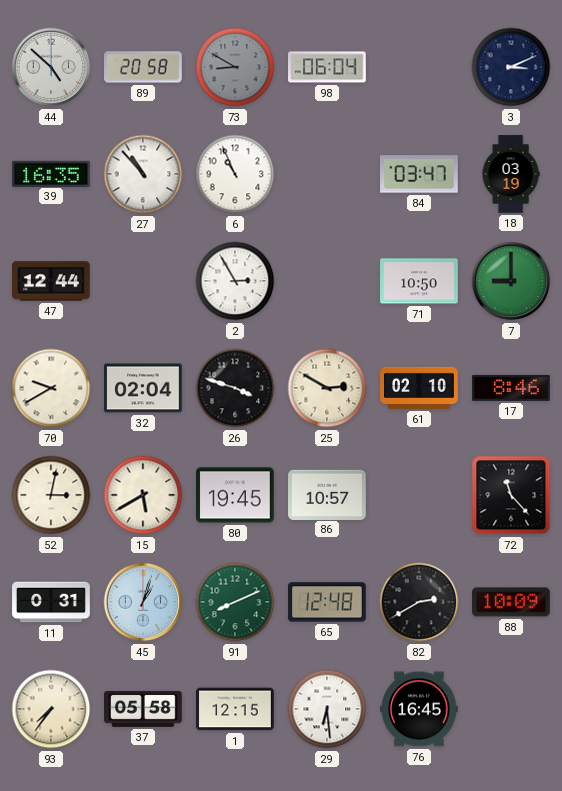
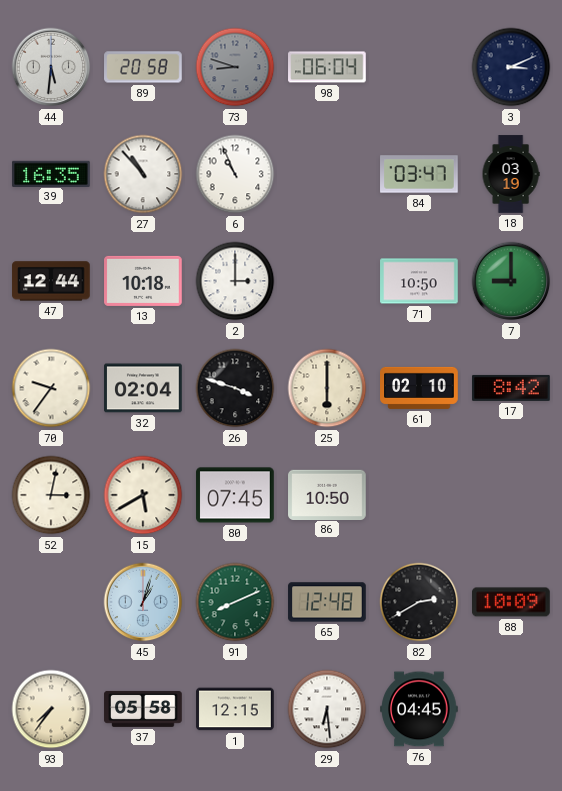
44: 4:52 -> 5:31 (51, 67)
73: 8:50 -> 8:48 (235, 67)
13: none -> 10:18 (143, 281)
2: 2:55 -> 3:00 (235, 281)
70: 9:40 -> 9:36 (51, 388)
25: 2:50 -> 6:00 (327, 388)
17: 8:46 -> 8:42 (511, 388)
80: 19:45 -> 07:45 (235, 495)
86: 10:57 -> 10:50 (327, 494)
72: 11:23 -> none (511, 495)
11: 0:31 -> none (51, 602)
76: 16:45 -> 04:45 (419, 709)
